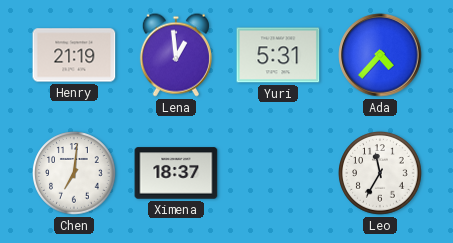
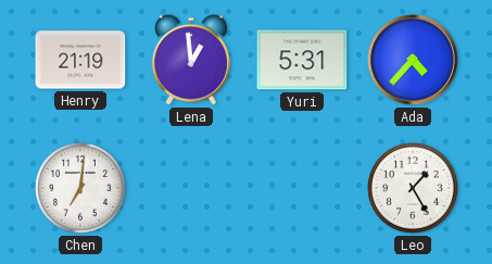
Ximena: 18:37 -> none (176, 173)
Leo: 11:35 -> 1:25 (413, 188)
